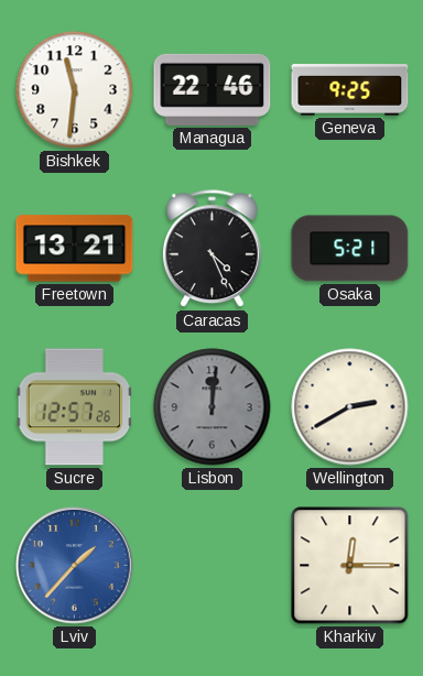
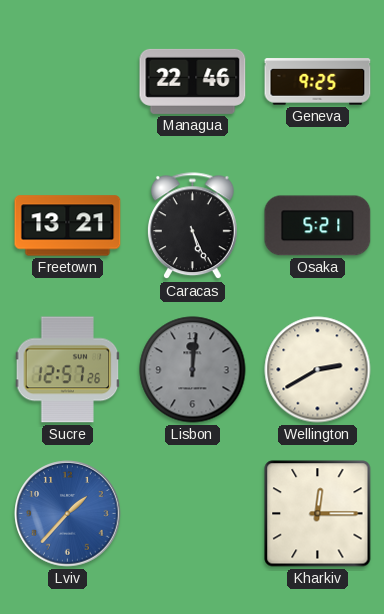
Bishkek: 11:31 -> none (75, 90)
Caracas: 4:26 -> 5:26 (192, 226)
